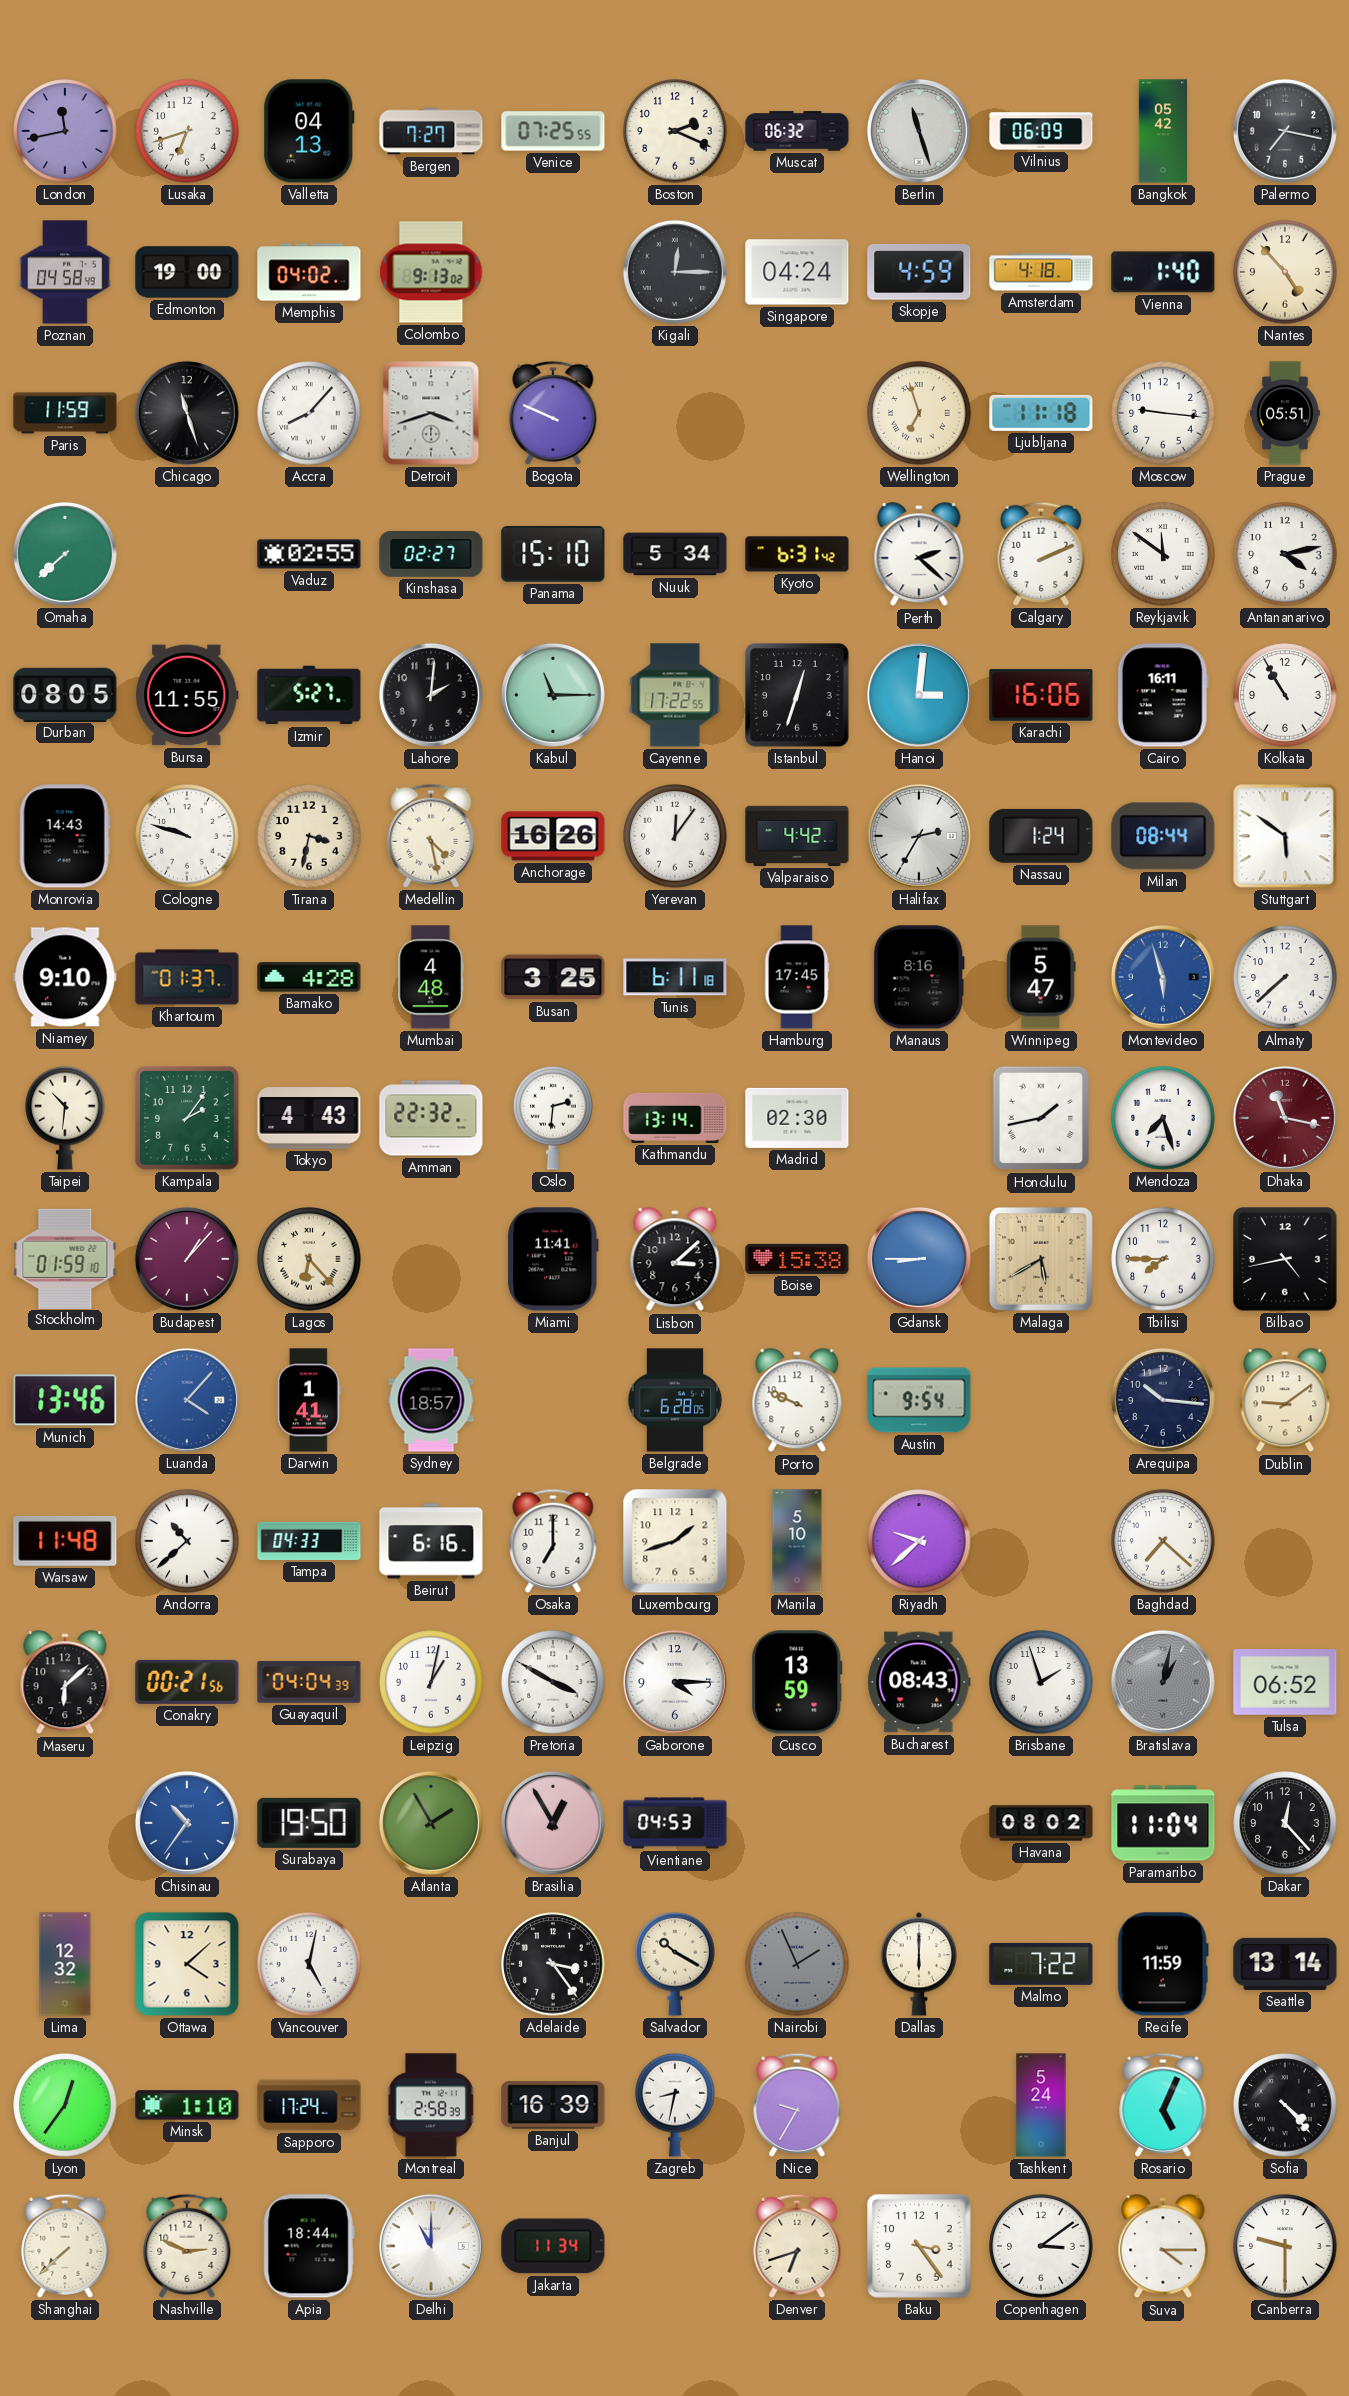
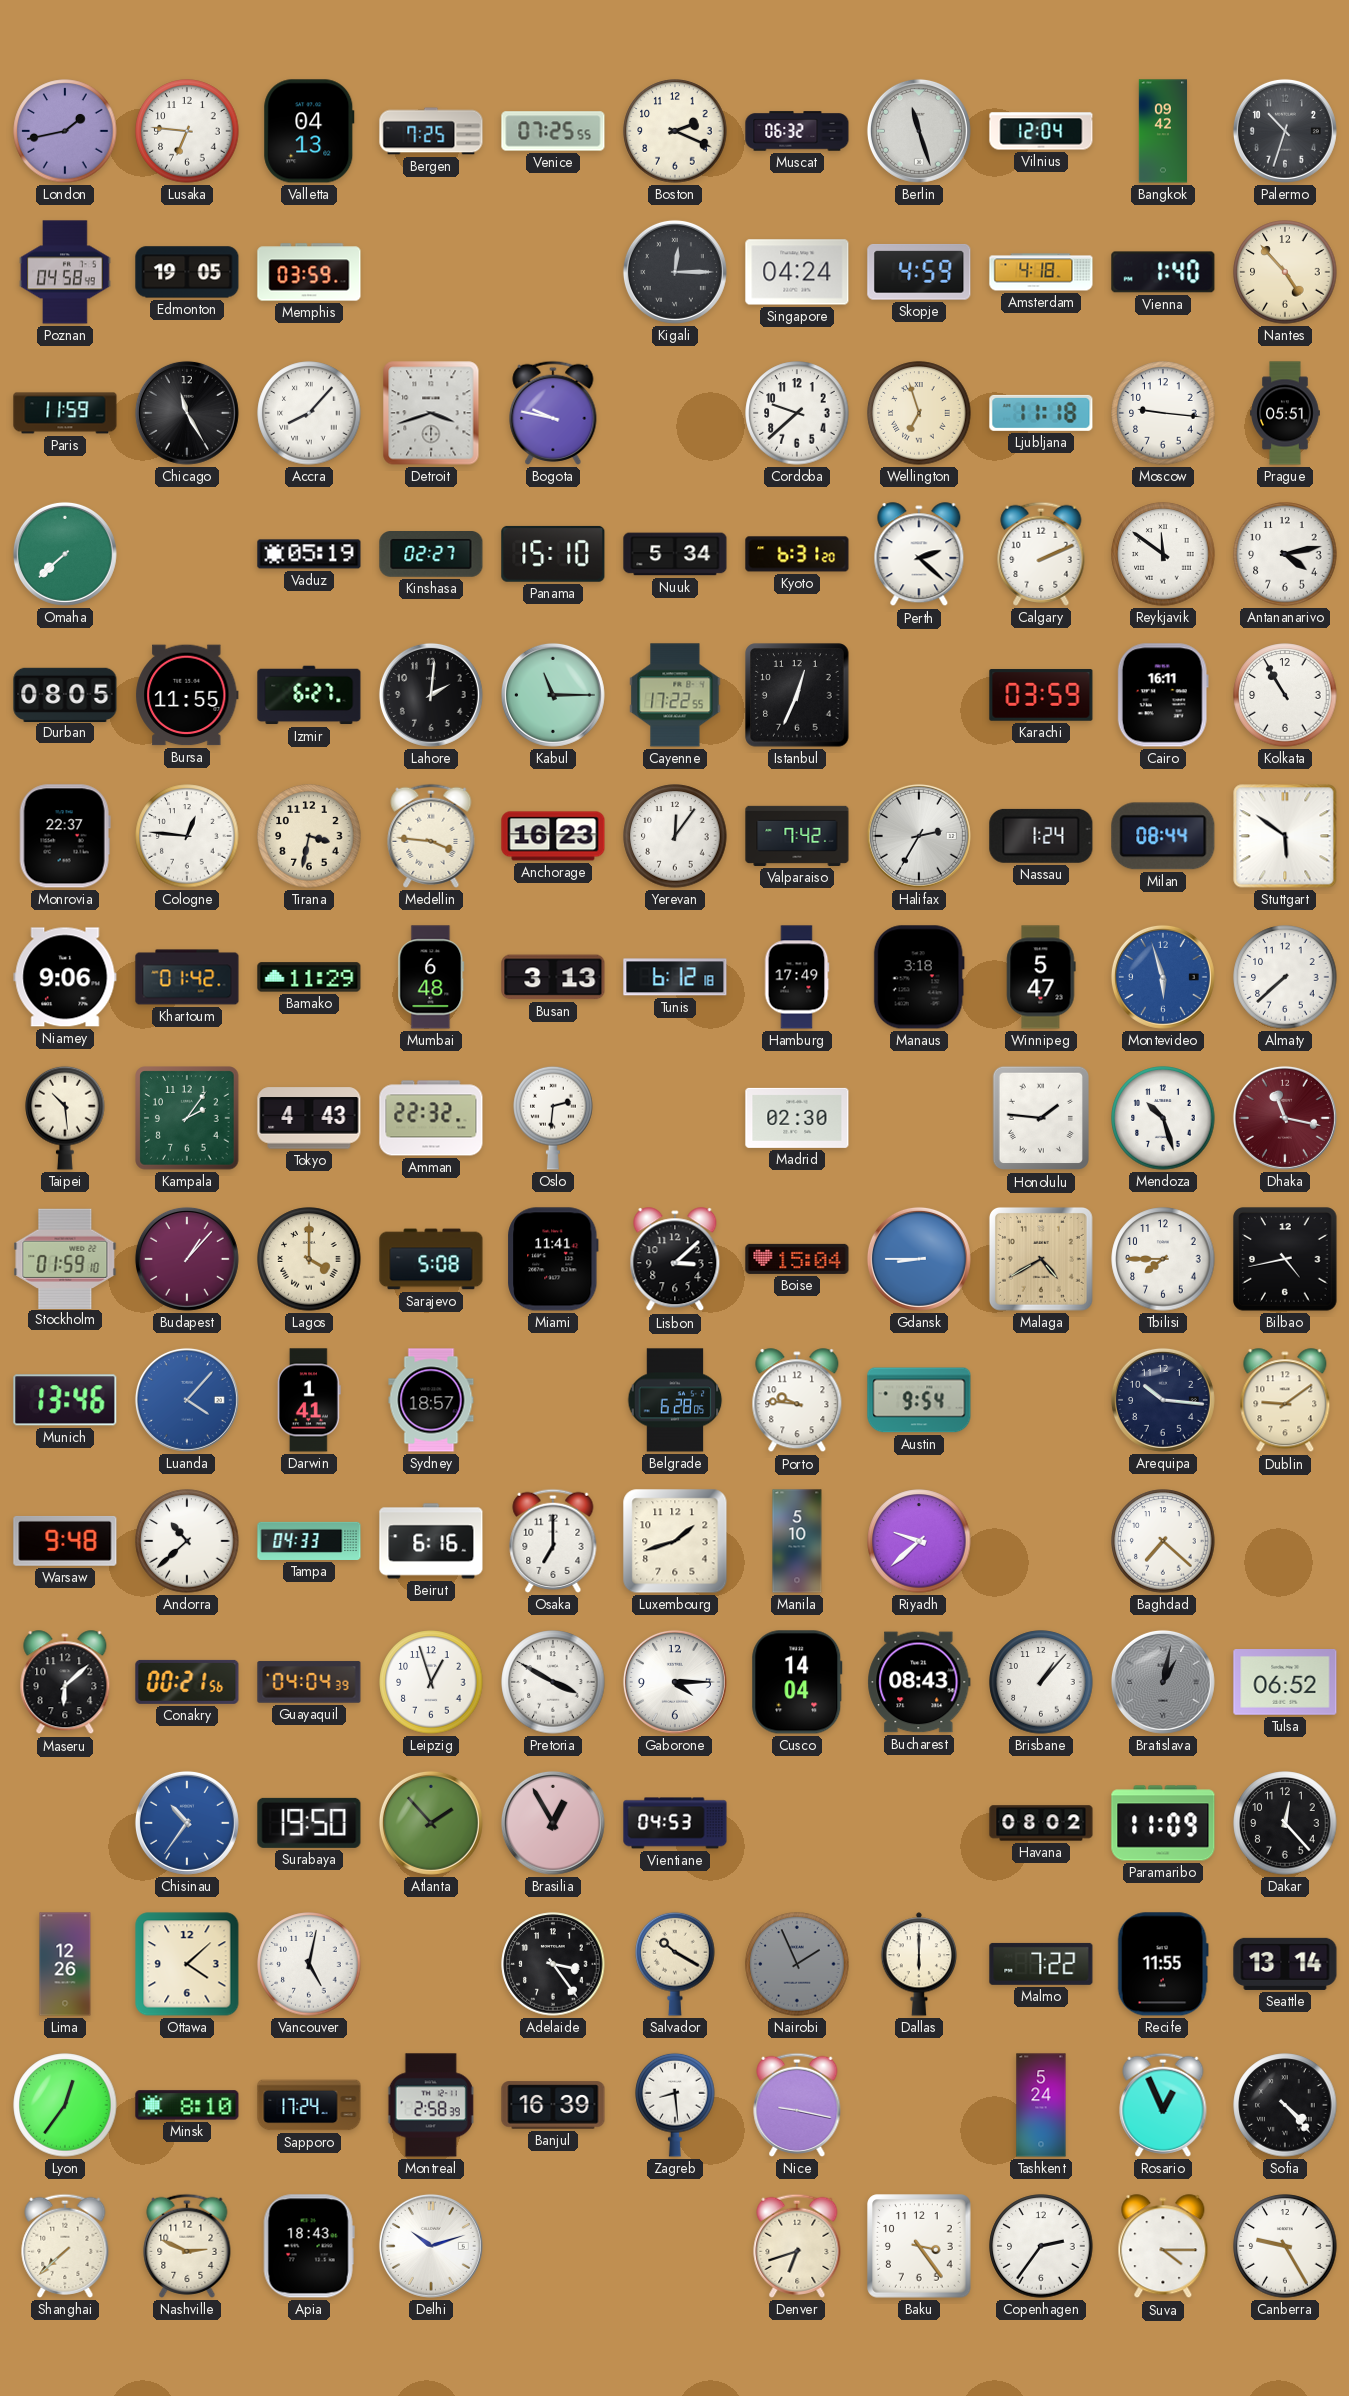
London: 11:43 -> 1:43 (65, 131)
Lusaka: 6:42 -> 6:46 (187, 131)
Bergen: 7:27 -> 7:25 (431, 131)
Vilnius: 06:09 -> 12:04 (1041, 131)
Bangkok: 05:42 -> 09:42 (1163, 131)
Palermo: 7:17 -> 10:33 (1285, 131)
Edmonton: 19:00 -> 19:05 (187, 272)
Memphis: 04:02 -> 03:59 (309, 272)
Colombo: 9:13 -> none (431, 272)
Chicago: 11:27 -> 11:25 (187, 413)
Bogota: 9:49 -> 9:47 (553, 413)
Cordoba: none -> 9:38 (797, 413)
Vaduz: 02:55 -> 05:19 (309, 554)
Kyoto: 6:31:42 -> 6:31:20 (797, 554)
Izmir: 5:27 -> 6:27 (309, 695)
Istanbul: 12:33 -> 12:34 (797, 695)
Hanoi: 3:01 -> none (919, 695)
Karachi: 16:06 -> 03:59 (1041, 695)
Monrovia: 14:43 -> 22:37 (65, 836)
Cologne: 9:48 -> 12:46 (187, 836)
Medellin: 4:28 -> 3:46 (431, 836)
Anchorage: 16:26 -> 16:23 (553, 836)
Valparaiso: 4:42 -> 7:42 (797, 836)
Niamey: 9:10 -> 9:06 (65, 977)
Khartoum: 01:37 -> 01:42 (187, 977)
Bamako: 4:28 -> 11:29 (309, 977)
Mumbai: 4:48 -> 6:48 (431, 977)
Busan: 3:25 -> 3:13 (553, 977)
Tunis: 6:11 -> 6:12 (675, 977)
Hamburg: 17:45 -> 17:49 (797, 977)
Manaus: 8:16 -> 3:18 (919, 977)
Taipei: 10:31 -> 10:29 (65, 1118)
Kathmandu: 13:14 -> none (675, 1118)
Honolulu: 1:43 -> 1:46 (1040, 1118)
Mendoza: 7:27 -> 10:27 (1163, 1118)
Lagos: 6:23 -> 4:00 (309, 1259)
Sarajevo: none -> 5:08 (431, 1259)
Boise: 15:38 -> 15:04 (797, 1259)
Malaga: 5:40 -> 4:40 (1041, 1259)
Porto: 9:49 -> 9:46 (797, 1401)
Warsaw: 11:48 -> 9:48 (65, 1541)
Leipzig: 1:02 -> 12:57 (431, 1682)
Cusco: 13:59 -> 14:04 (797, 1682)
Brisbane: 1:57 -> 1:07 (1041, 1682)
Atlanta: 1:55 -> 1:53 (431, 1823)
Paramaribo: 11:04 -> 11:09 (1163, 1823)
Lima: 12:32 -> 12:26 (65, 1964)
Recife: 11:59 -> 11:55 (1163, 1964)
Minsk: 1:10 -> 8:10 (187, 2105)
Zagreb: 8:32 -> 8:29 (675, 2105)
Nice: 9:35 -> 9:17 (797, 2105)
Rosario: 5:04 -> 12:56 (1163, 2105)
Apia: 18:44 -> 18:43 (309, 2246)
Delhi: 11:00 -> 10:12 (431, 2246)
Jakarta: 11:34 -> none (553, 2246)
Copenhagen: 3:09 -> 2:36 (1041, 2246)
Canberra: 9:30 -> 9:25 (1285, 2246)
